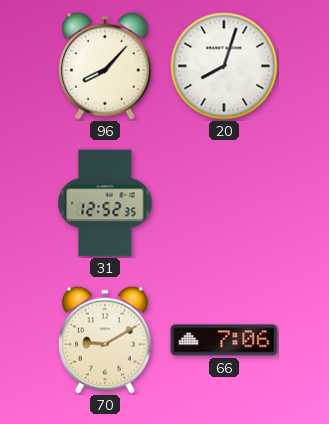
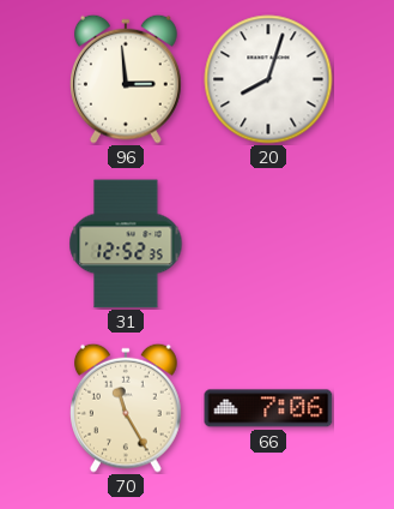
96: 8:07 -> 2:59 (127, 79)
70: 9:10 -> 11:25 (127, 408)
